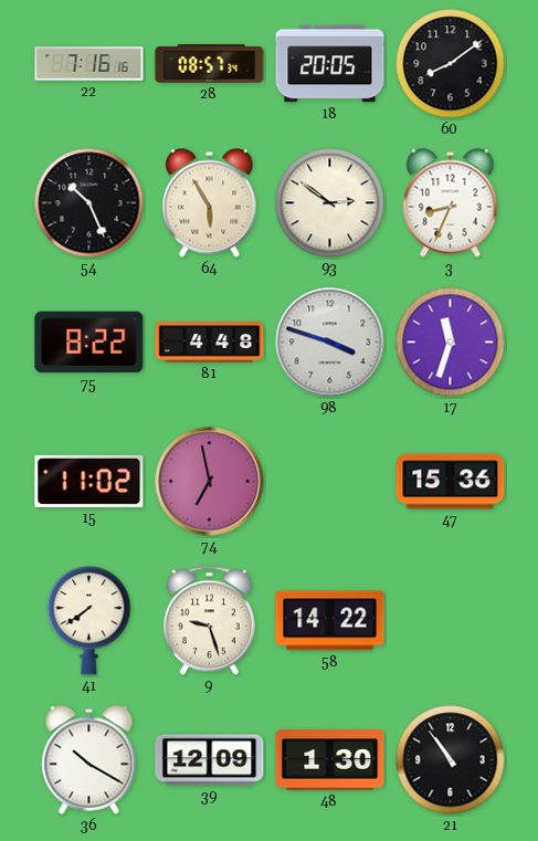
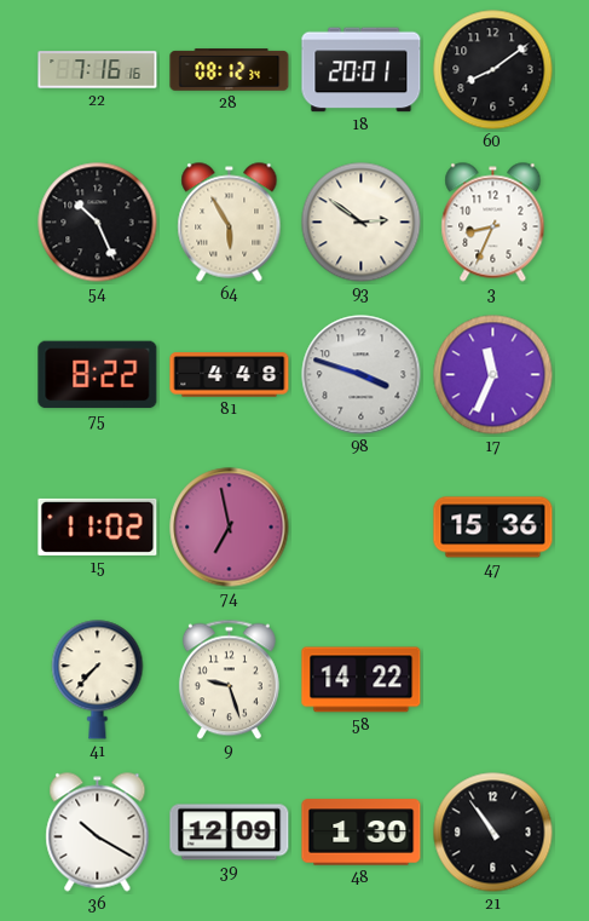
28: 08:57 -> 08:12 (230, 70)
18: 20:05 -> 20:01 (362, 70)
17: 11:33 -> 11:34 (493, 375)
41: 7:39 -> 7:37 (98, 680)
